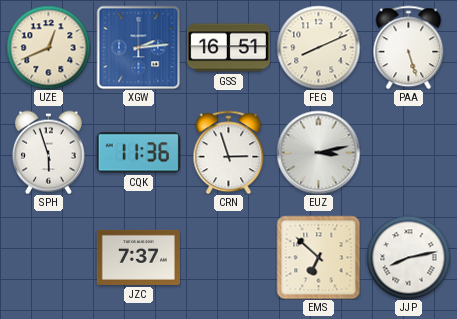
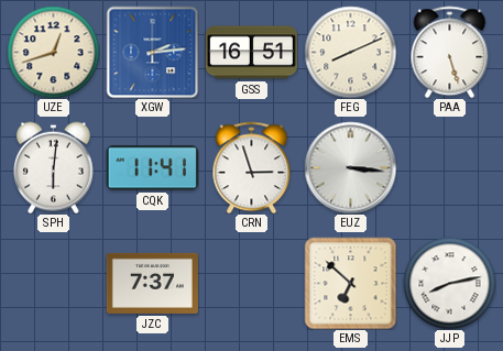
UZE: 12:41 -> 12:42 (53, 52)
SPH: 5:57 -> 6:01 (53, 167)
CQK: 11:36 -> 11:41 (152, 168)
EUZ: 3:13 -> 3:16 (350, 167)
